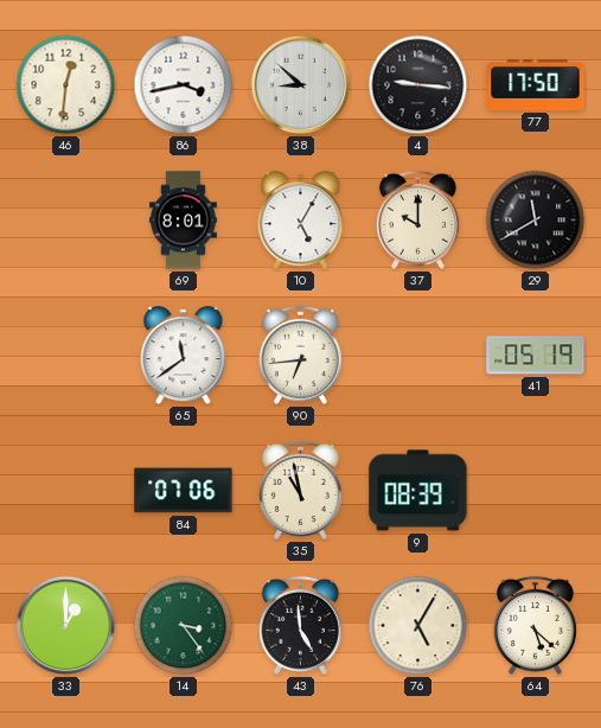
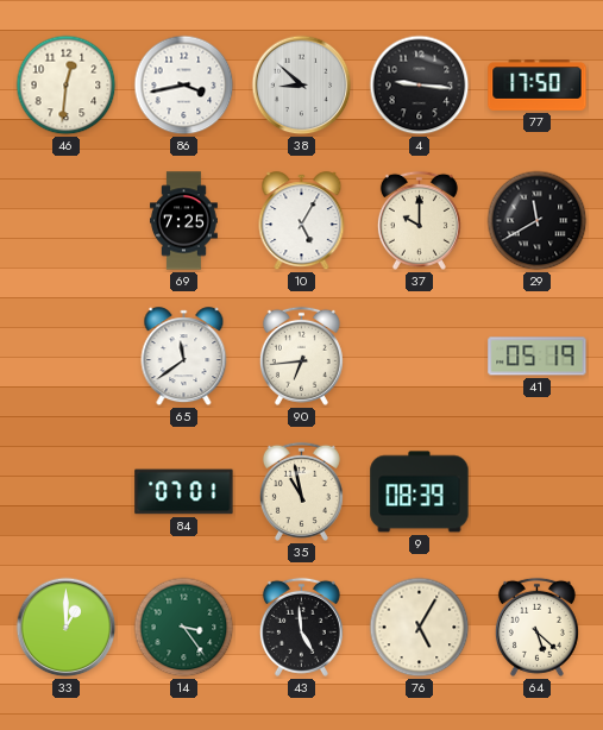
69: 8:01 -> 7:25 (184, 221)
84: 07:06 -> 07:01 (184, 492)
